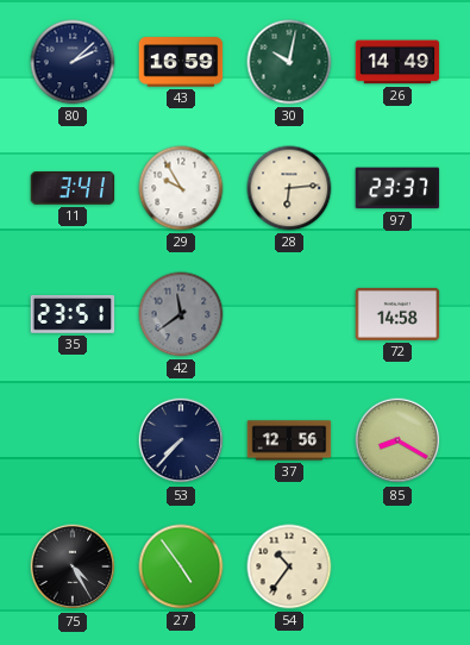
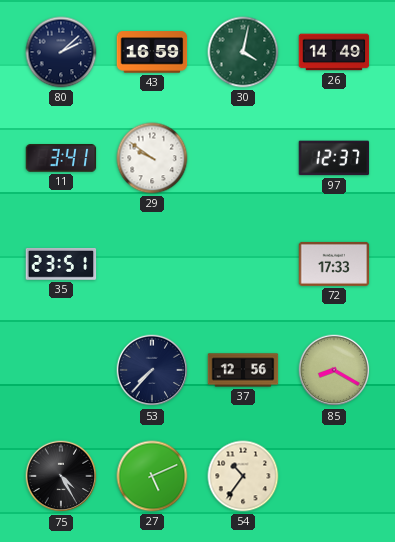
30: 10:02 -> 4:02 (243, 52)
29: 9:55 -> 9:51 (152, 158)
28: 6:14 -> none (289, 188)
97: 23:37 -> 12:37 (334, 158)
42: 11:39 -> none (181, 314)
72: 14:58 -> 17:33 (334, 264)
27: 4:54 -> 5:11 (152, 476)
